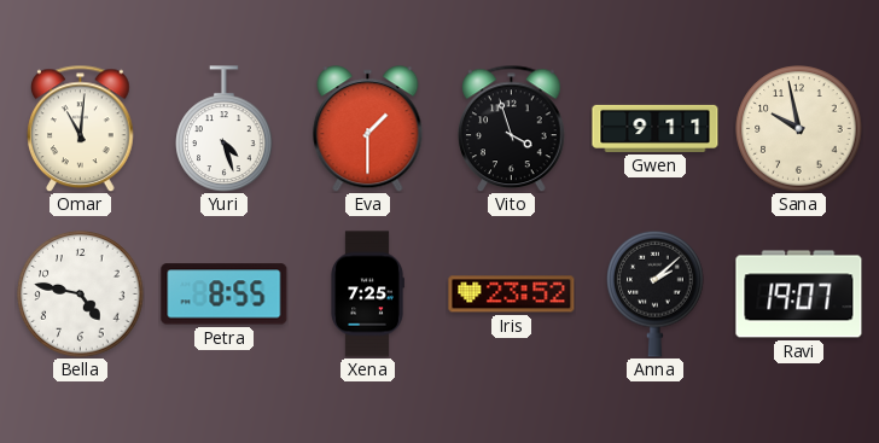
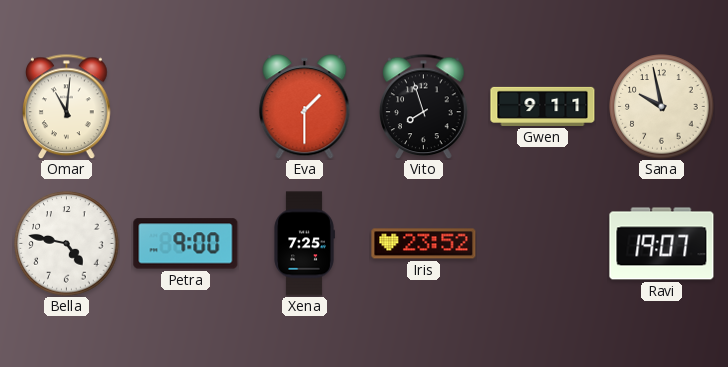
Yuri: 4:27 -> none (225, 129)
Vito: 3:57 -> 7:57 (424, 106)
Petra: 8:55 -> 9:00 (186, 244)
Anna: 2:08 -> none (656, 293)
